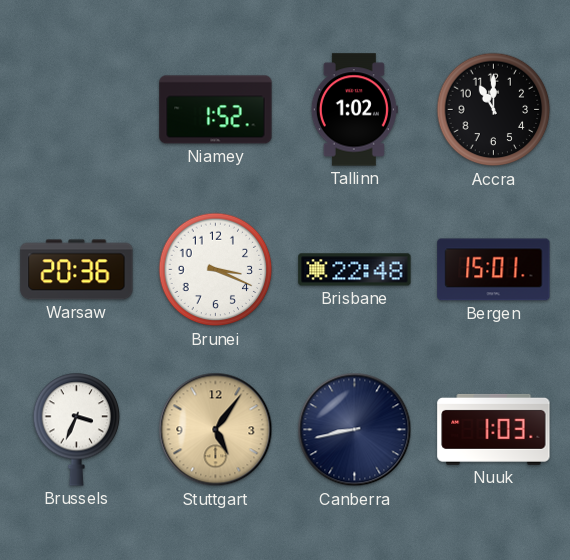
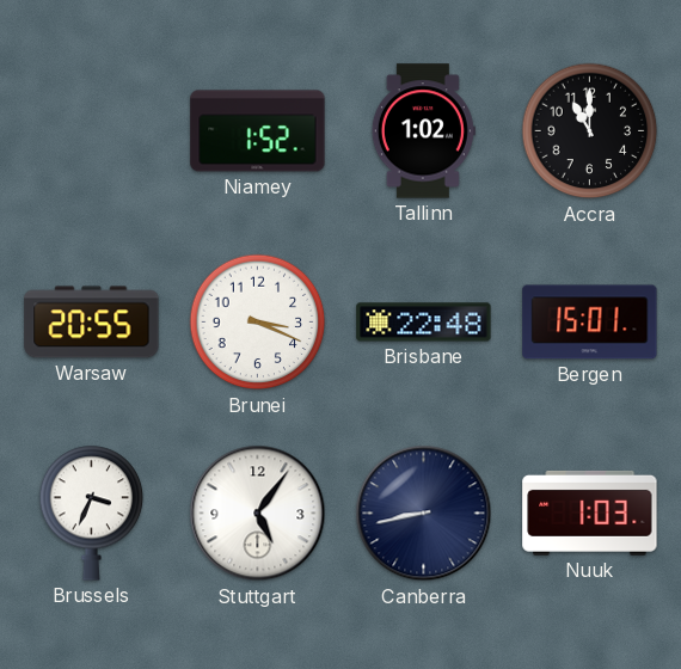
Warsaw: 20:36 -> 20:55 (92, 323)
Stuttgart dial: champagne -> white (258, 514)
